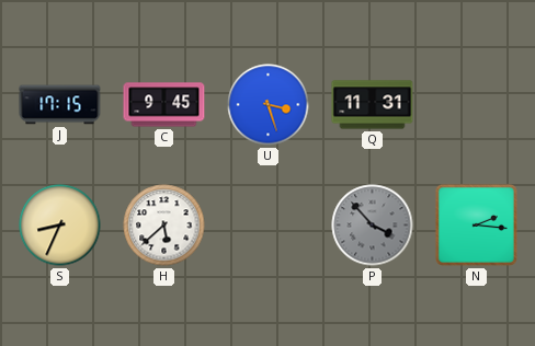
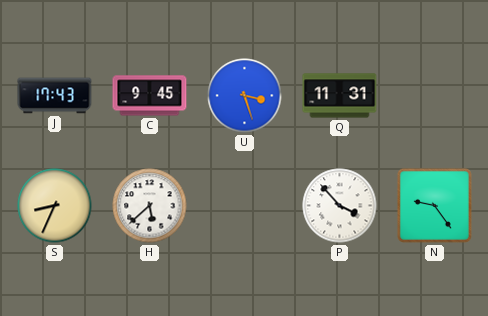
J: 17:15 -> 17:43 (55, 96)
P dial: grey -> white (340, 206)
N: 2:16 -> 9:24 (434, 205)
